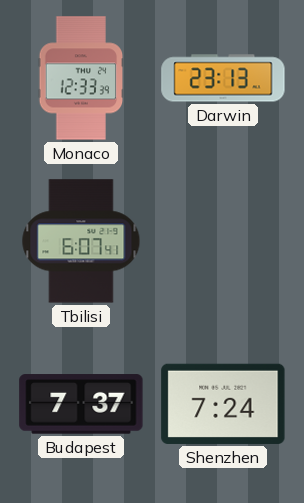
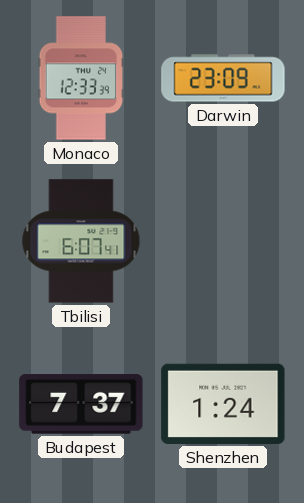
Darwin: 23:13 -> 23:09 (223, 78)
Shenzhen: 7:24 -> 1:24 (223, 404)
